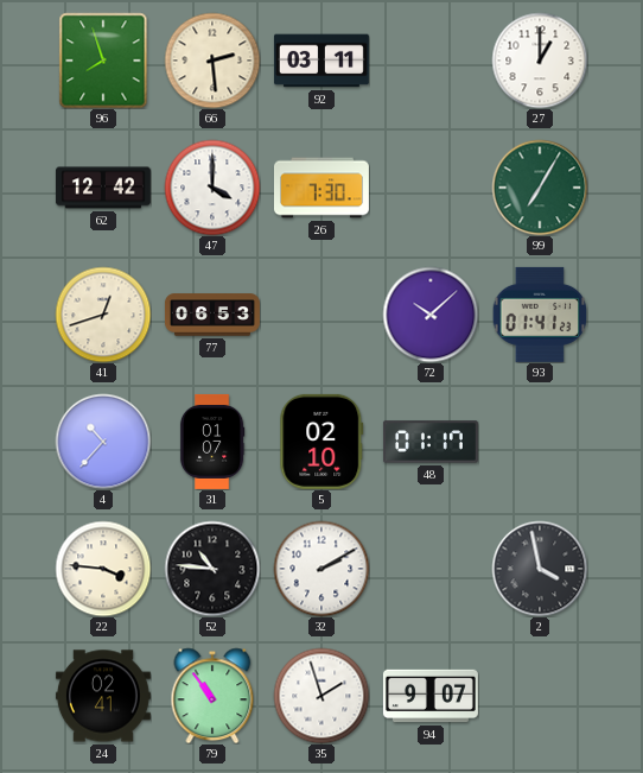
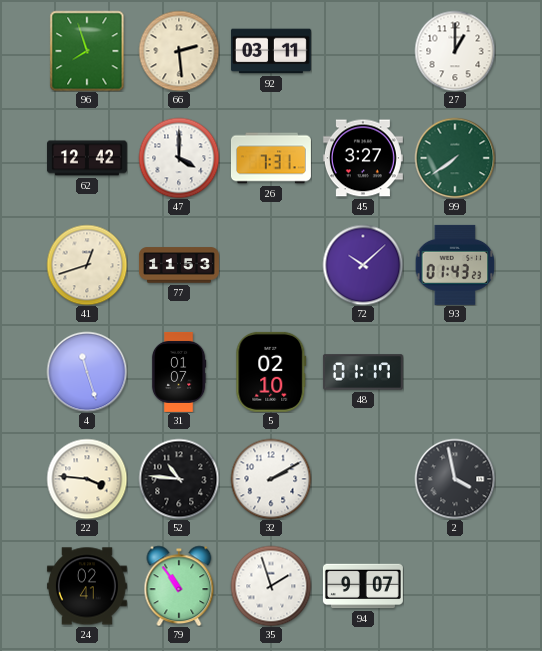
26: 7:30 -> 7:31 (271, 158)
45: none -> 3:27 (363, 158)
99: 7:05 -> 7:39 (455, 158)
77: 06:53 -> 11:53 (179, 265)
93: 01:41 -> 01:43 (455, 265)
4: 10:37 -> 11:27 (87, 372)
